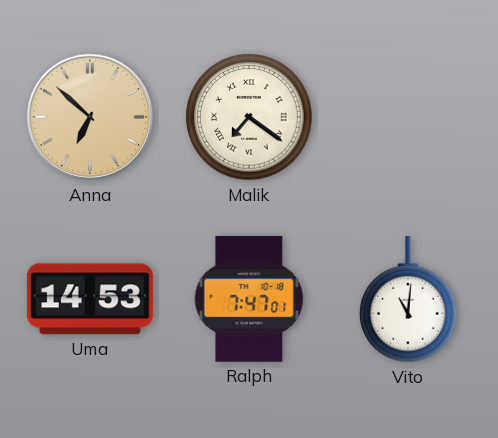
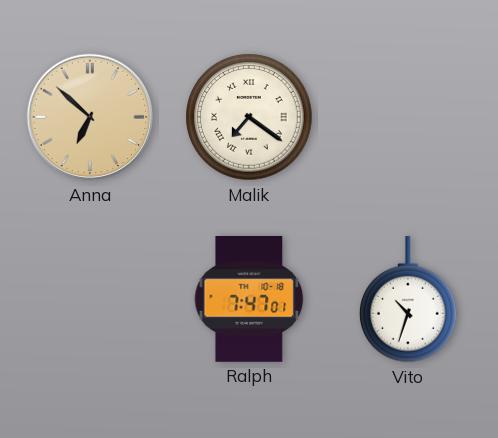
Uma: 14:53 -> none (90, 299)
Vito: 11:01 -> 10:33 (409, 299)
